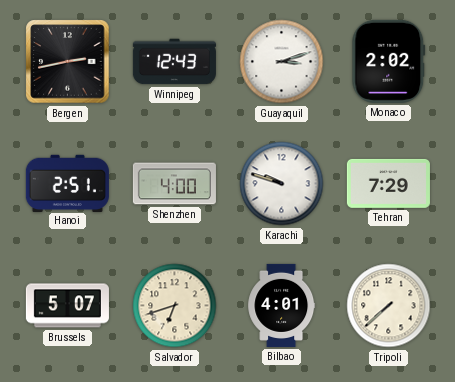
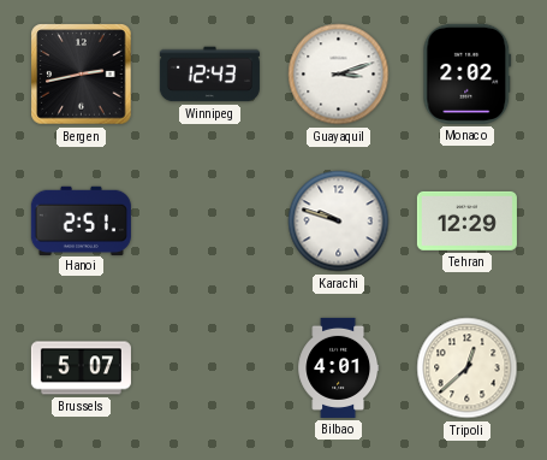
Shenzhen: 4:00 -> none (174, 184)
Tehran: 7:29 -> 12:29 (466, 220)
Salvador: 6:42 -> none (175, 306)
Tripoli: 7:38 -> 12:38 (468, 368)
